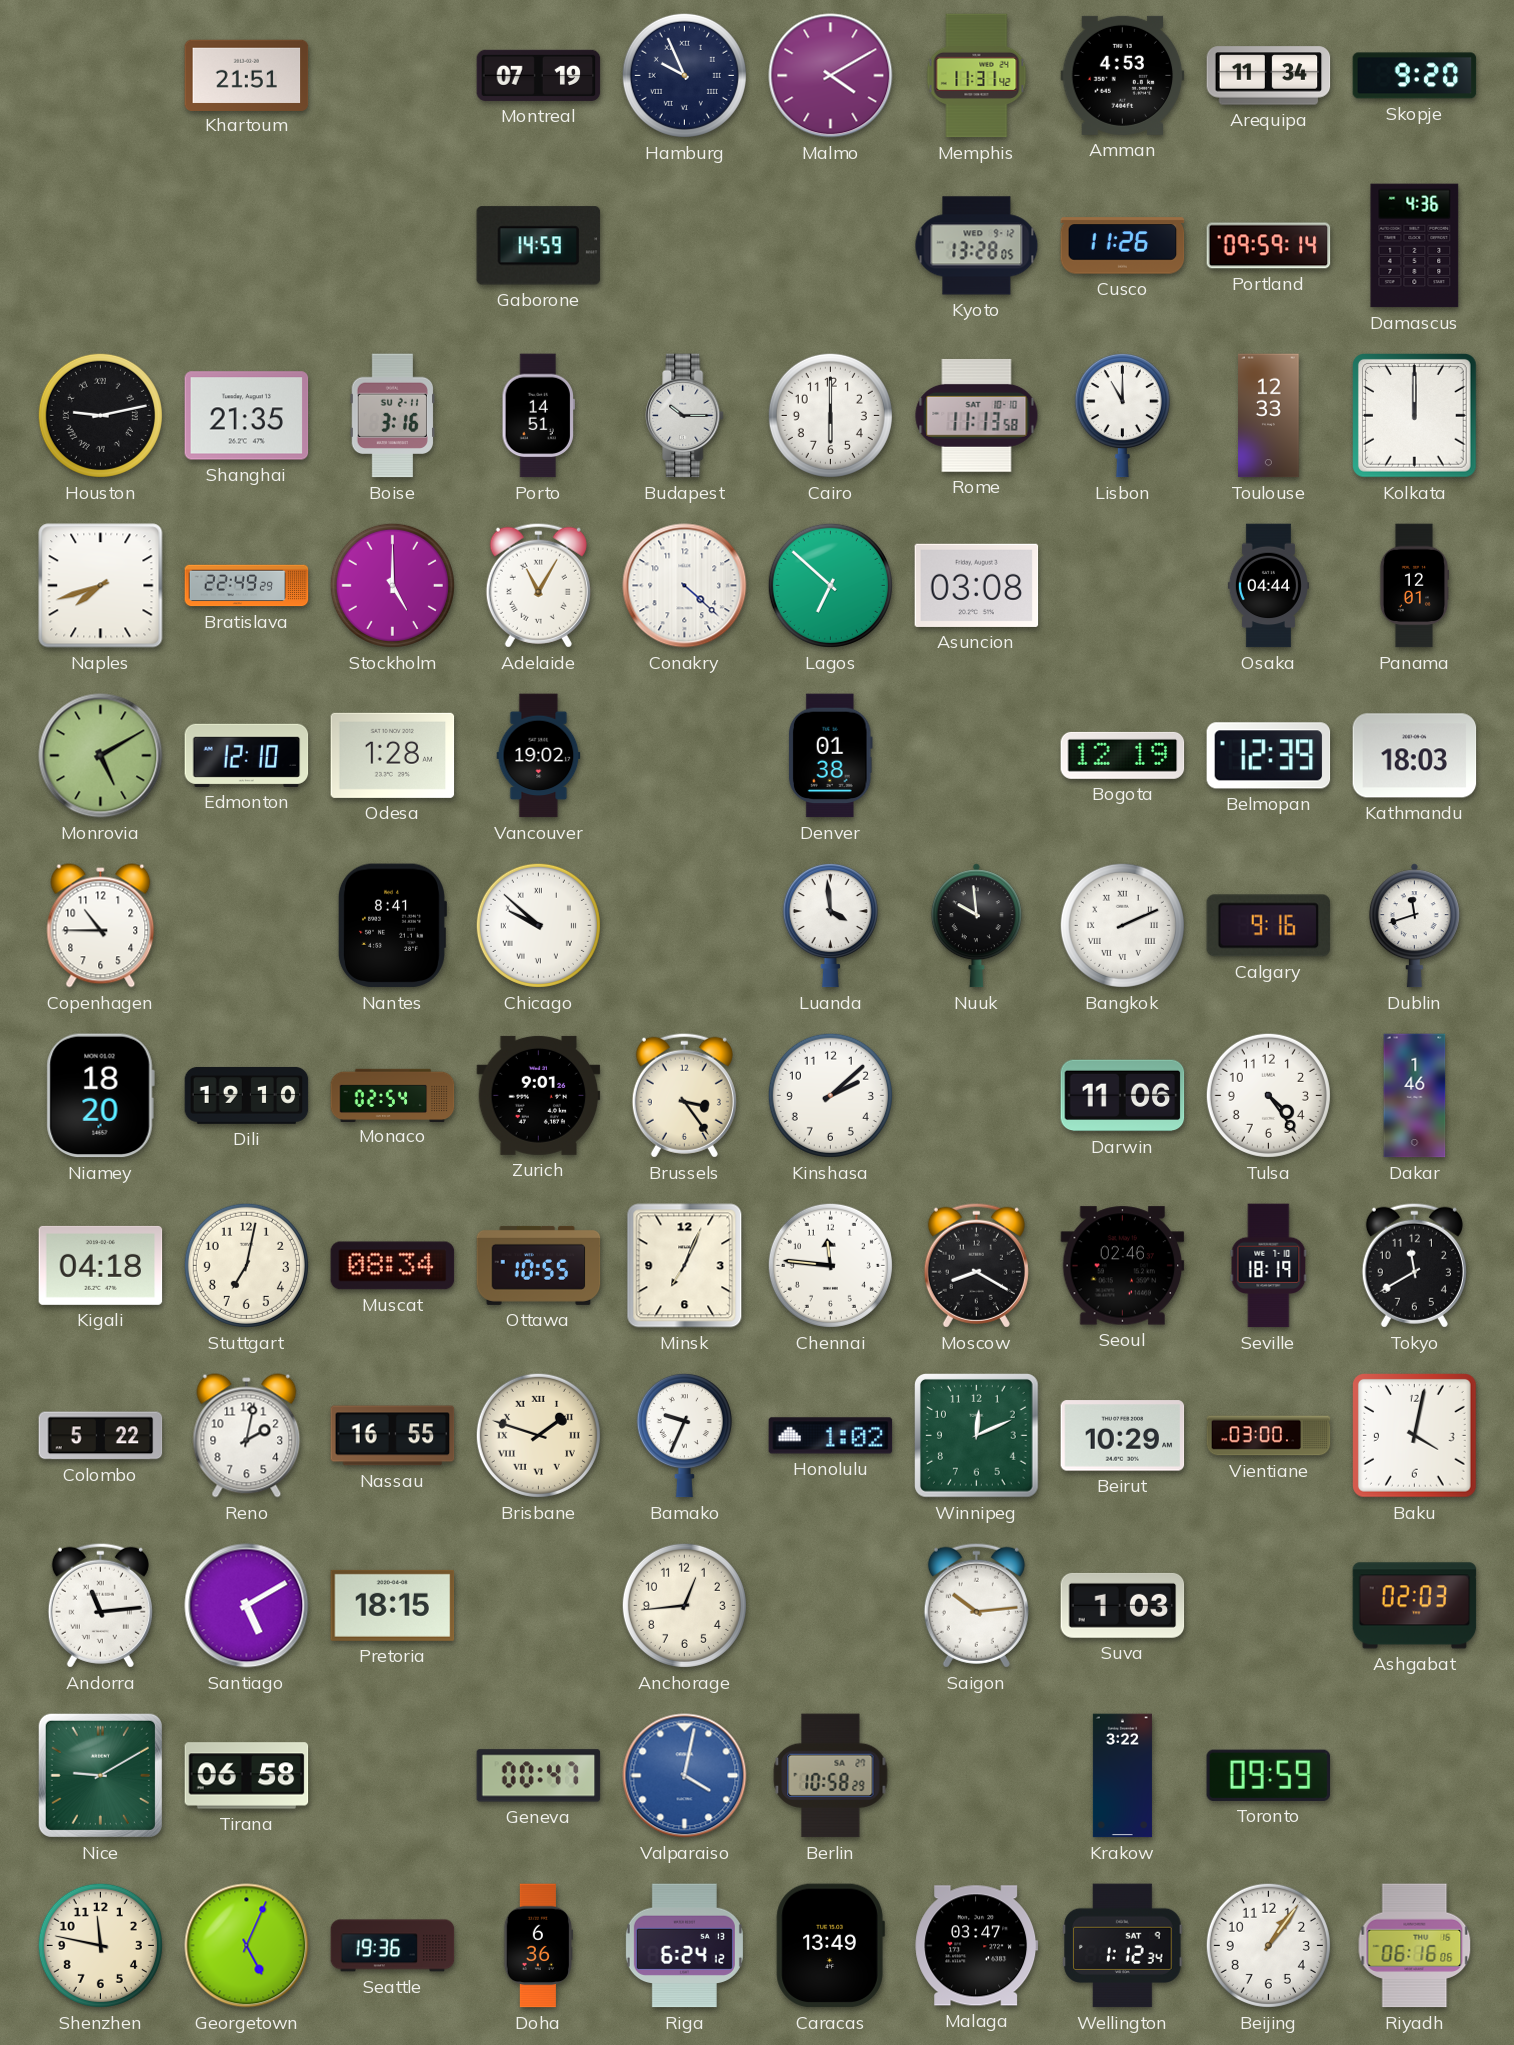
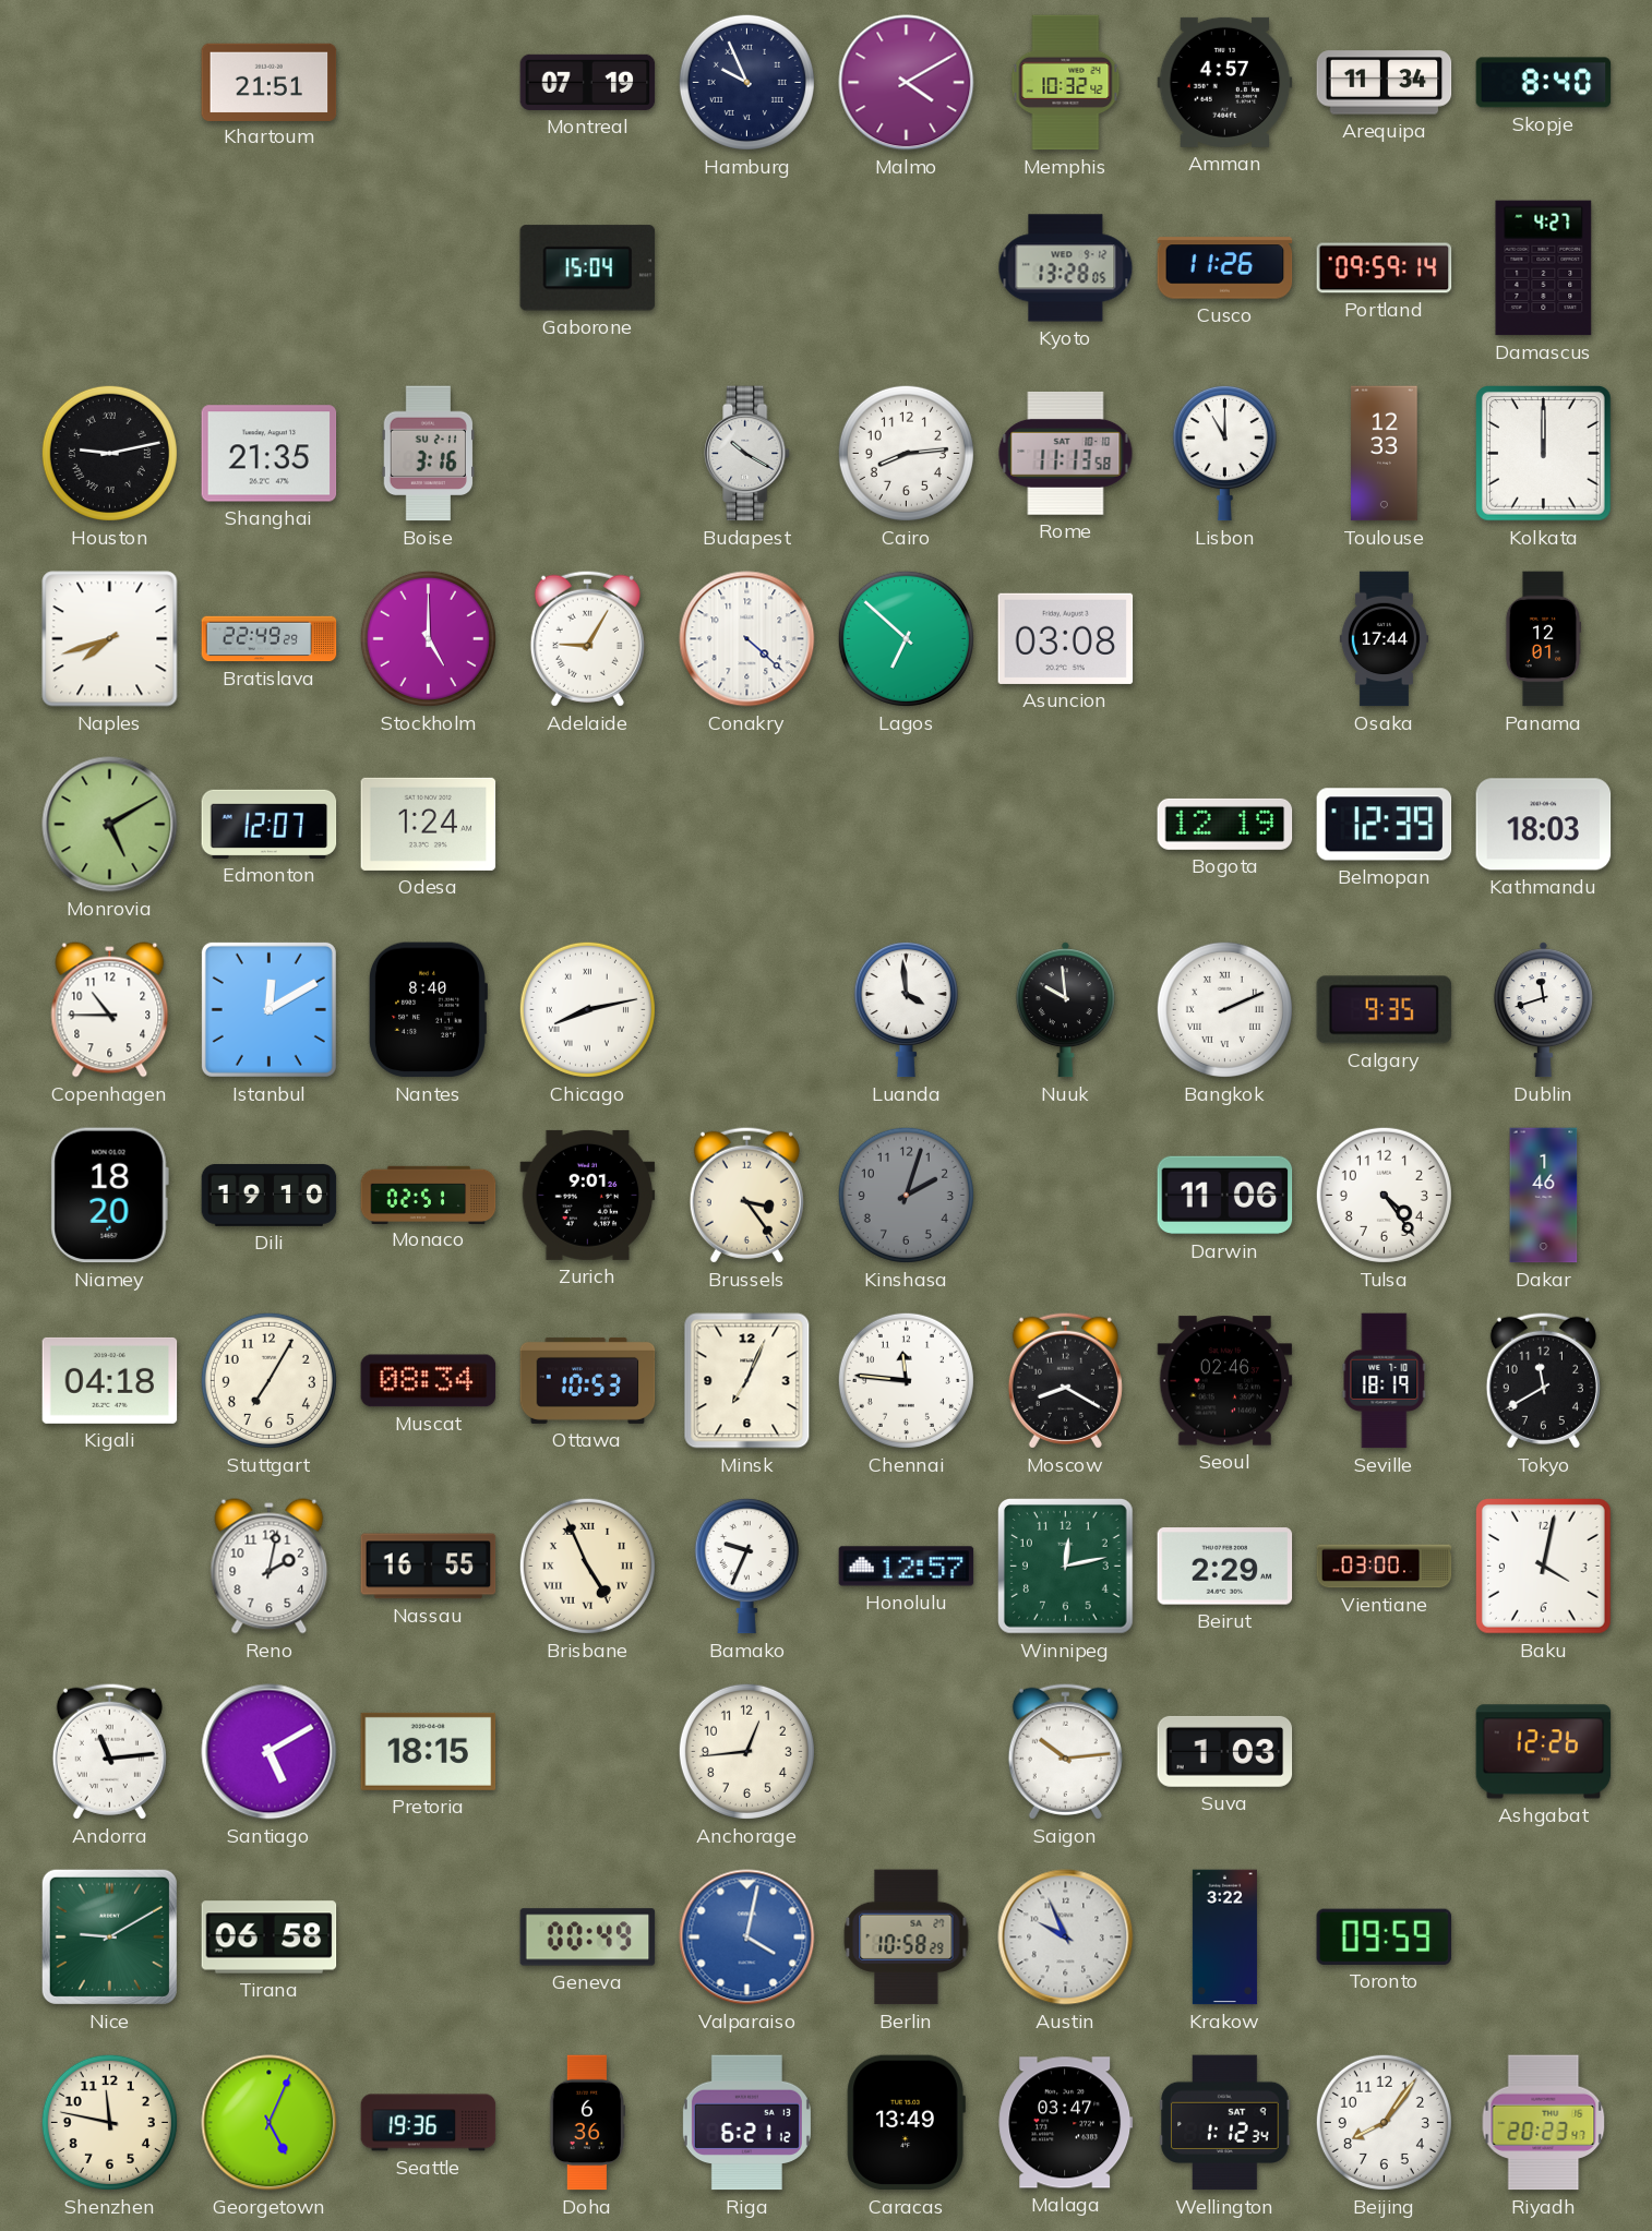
Memphis: 11:31 -> 10:32 (1066, 83)
Amman: 4:53 -> 4:57 (1225, 82)
Skopje: 9:20 -> 8:40 (1544, 83)
Gaborone: 14:59 -> 15:04 (588, 268)
Damascus: 4:36 -> 4:27 (1544, 268)
Porto: 14:51 -> none (538, 416)
Budapest: 10:15 -> 10:20 (747, 454)
Cairo: 6:00 -> 8:14 (906, 453)
Adelaide: 11:05 -> 9:05 (587, 638)
Osaka: 04:44 -> 17:44 (1384, 639)
Edmonton: 12:10 -> 12:07 (270, 824)
Odesa: 1:28 -> 1:24 (429, 824)
Vancouver: 19:02 -> none (539, 756)
Denver: 01:38 -> none (830, 756)
Istanbul: none -> 12:10 (268, 1009)
Nantes: 8:41 -> 8:40 (428, 1010)
Chicago: 9:52 -> 8:13 (587, 1009)
Calgary: 9:16 -> 9:35 (1385, 1010)
Monaco: 02:54 -> 02:51 (429, 1195)
Kinshasa: 2:08 -> 2:03 (906, 1195)
Kinshasa dial: white -> grey (906, 1195)
Stuttgart: 7:02 -> 7:05 (268, 1380)
Ottawa: 10:55 -> 10:53 (588, 1380)
Colombo: 5:22 -> none (101, 1436)
Brisbane: 1:48 -> 4:56 (587, 1566)
Honolulu: 1:02 -> 12:57 (907, 1567)
Winnipeg: 12:11 -> 12:13 (1066, 1567)
Beirut: 10:29 -> 2:29 (1225, 1567)
Ashgabat: 02:03 -> 12:26 (1544, 1752)
Geneva: 00:47 -> 00:49 (588, 1938)
Austin: none -> 9:56 (1066, 1938)
Riga: 6:24 -> 6:21 (746, 2123)
Beijing: 1:06 -> 8:06 (1384, 2122)
Riyadh: 06:16 -> 20:23 (1544, 2123)
